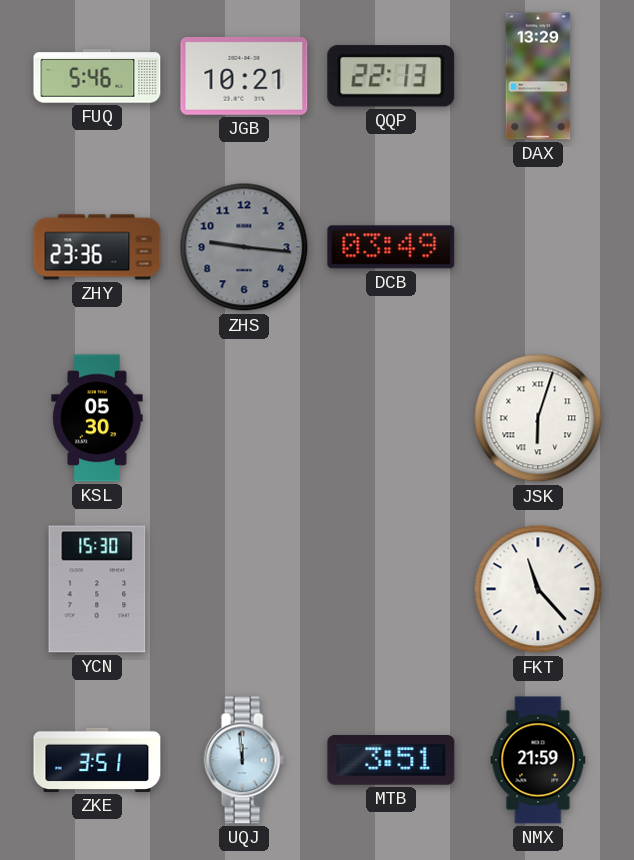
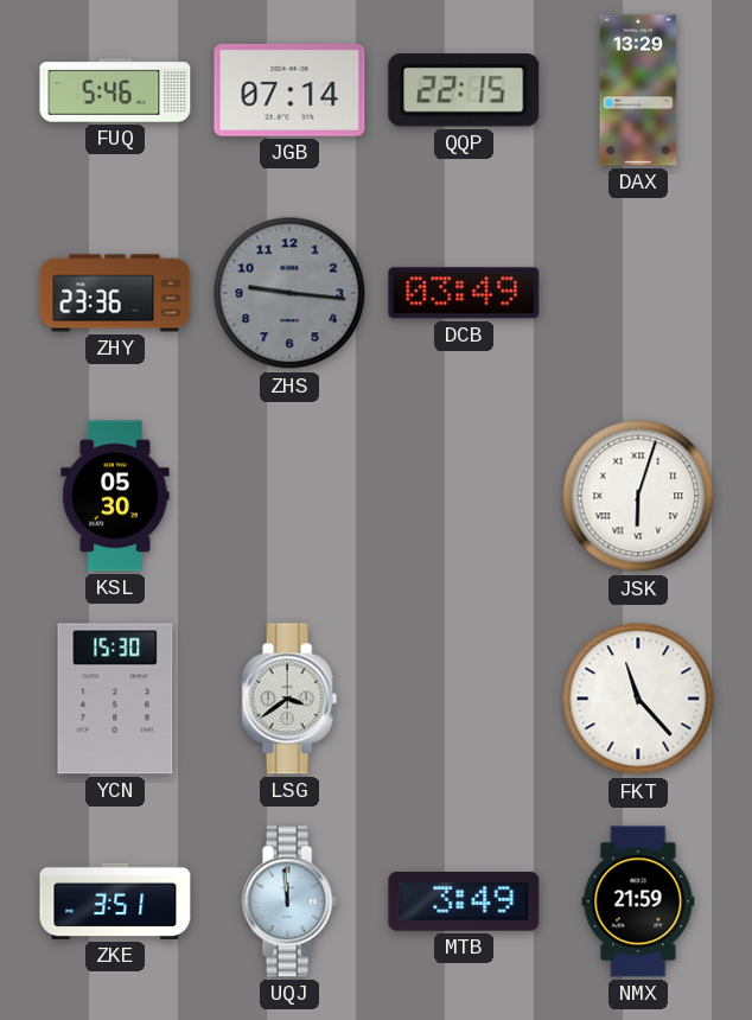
JGB: 10:21 -> 07:14 (289, 90)
QQP: 22:13 -> 22:15 (464, 90)
LSG: none -> 3:39 (289, 699)
MTB: 3:51 -> 3:49 (464, 903)
